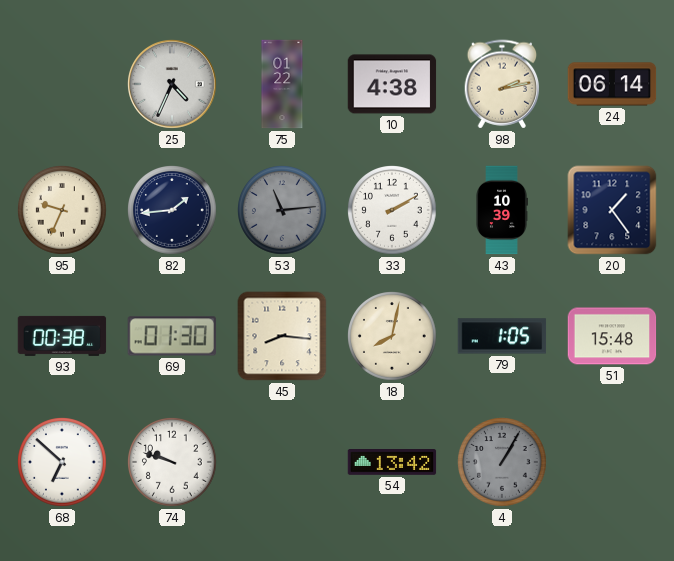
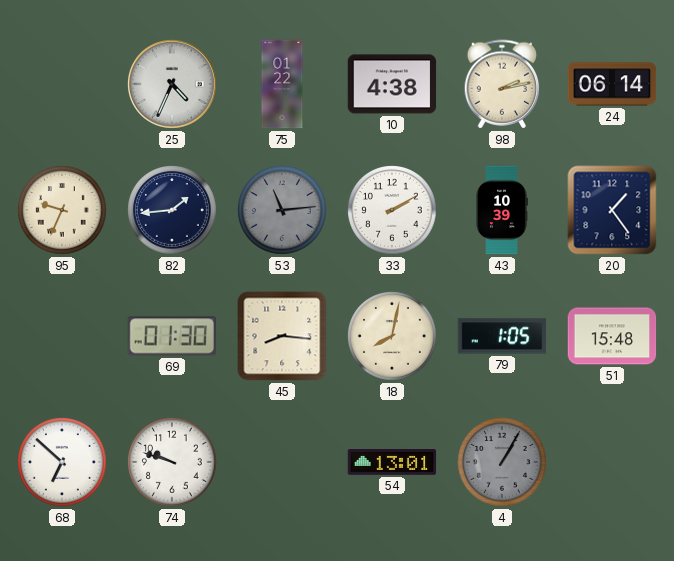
93: 00:38 -> none (62, 336)
54: 13:42 -> 13:01 (392, 462)
